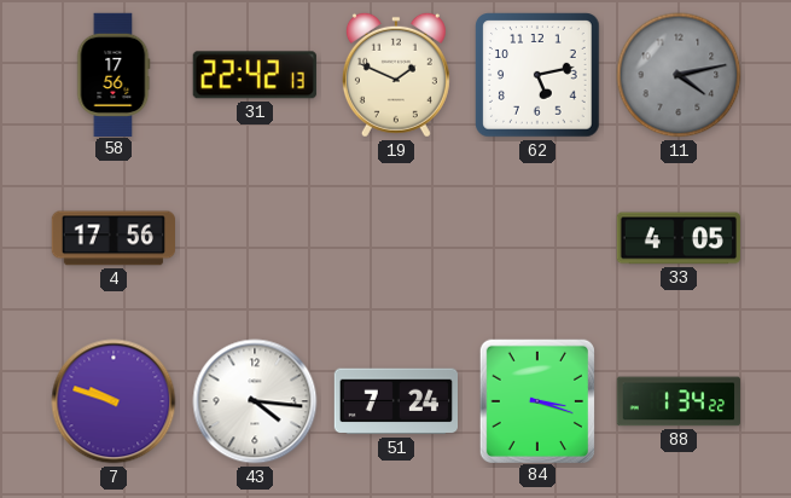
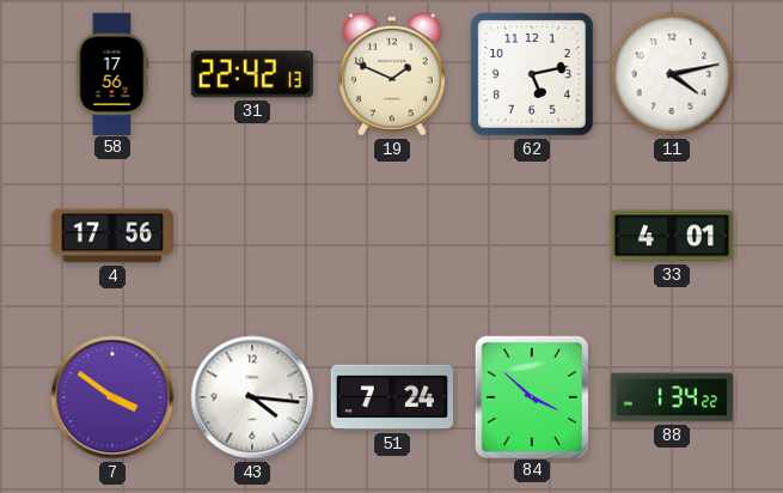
11 dial: grey -> white (672, 74)
33: 4:05 -> 4:01 (671, 236)
7: 9:48 -> 3:51 (112, 397)
84: 3:18 -> 3:52 (532, 396)
